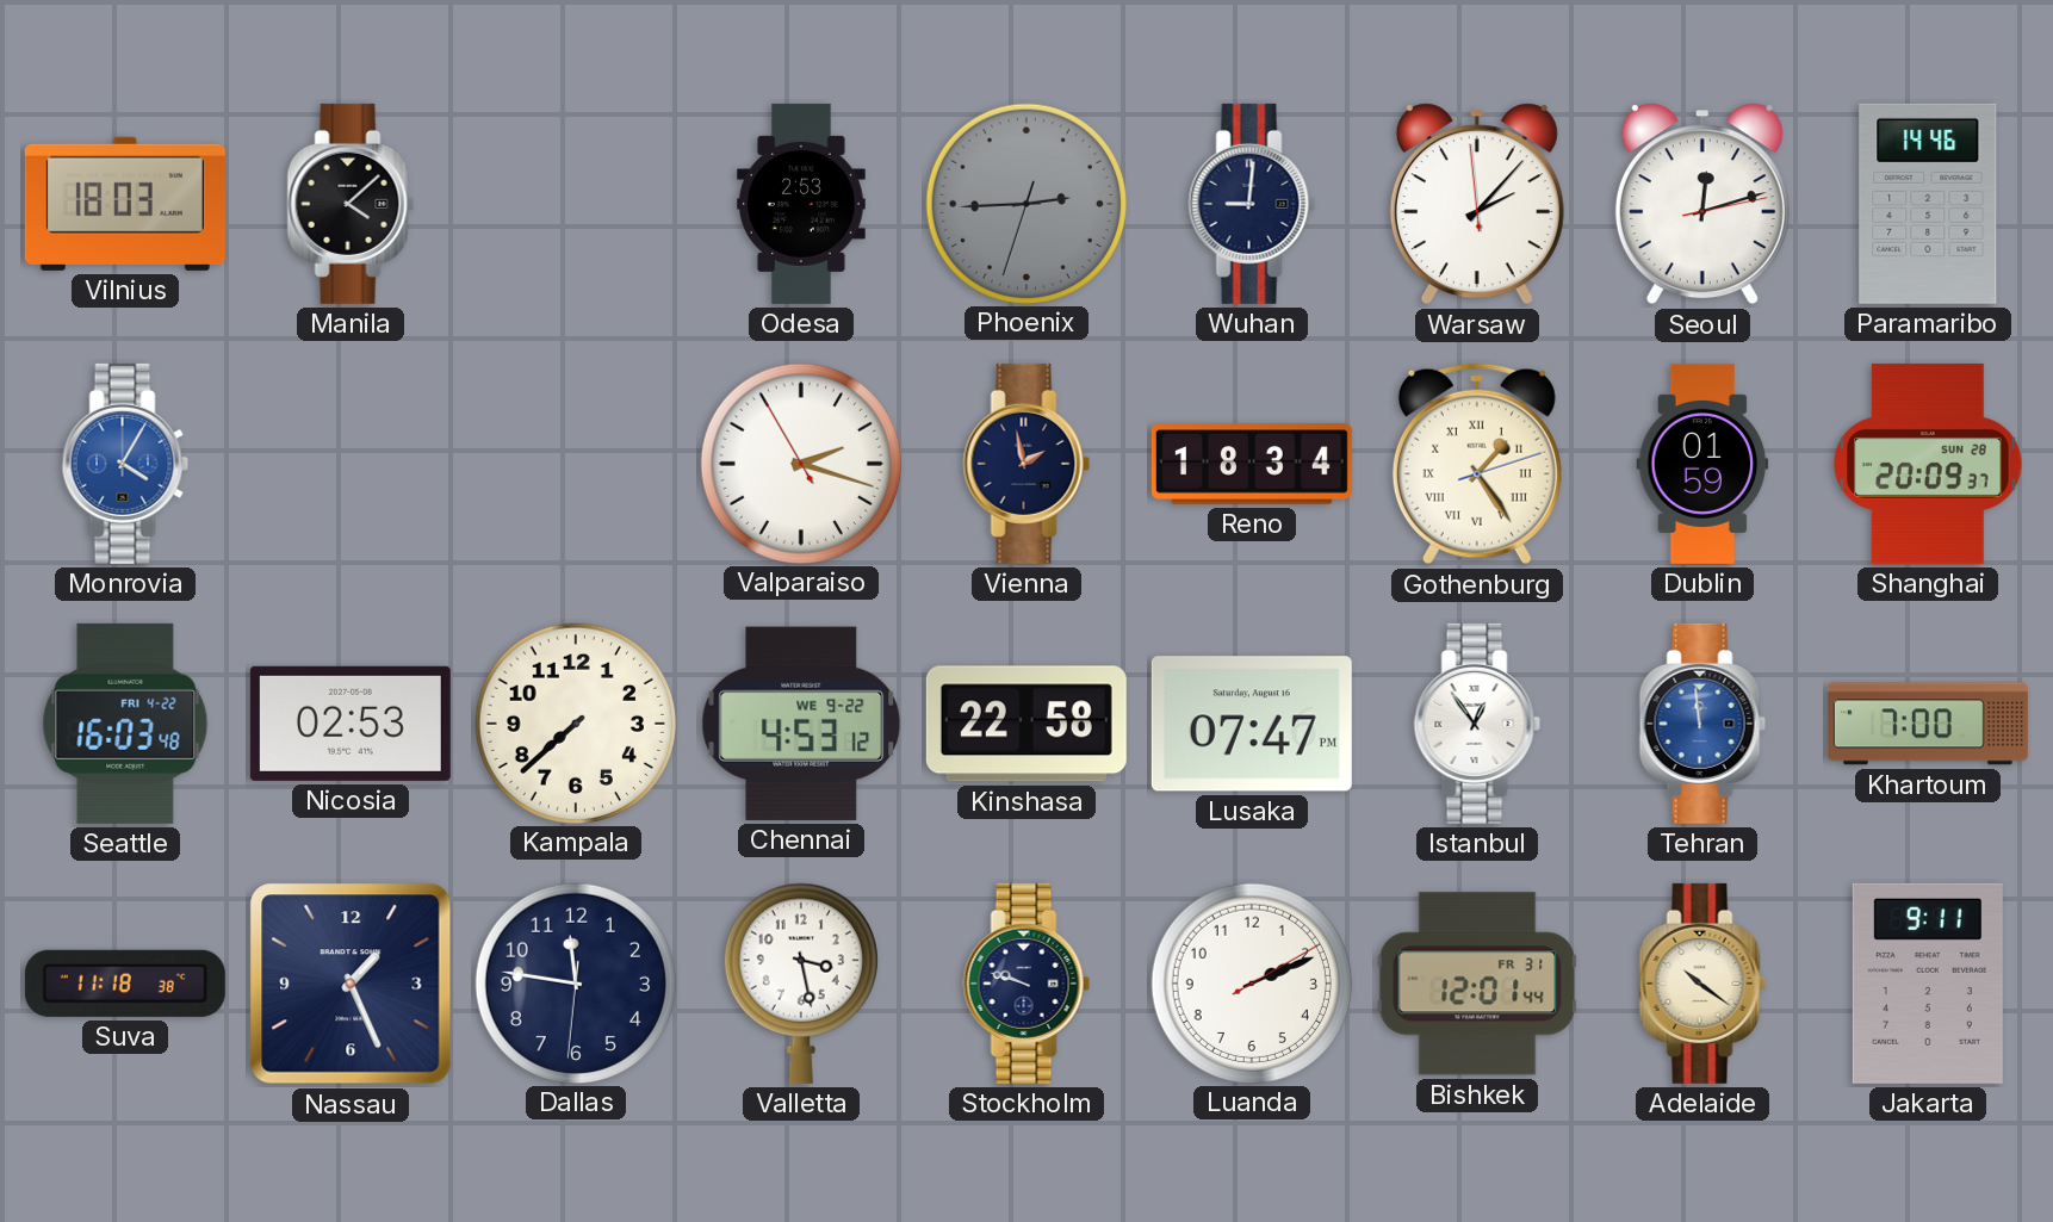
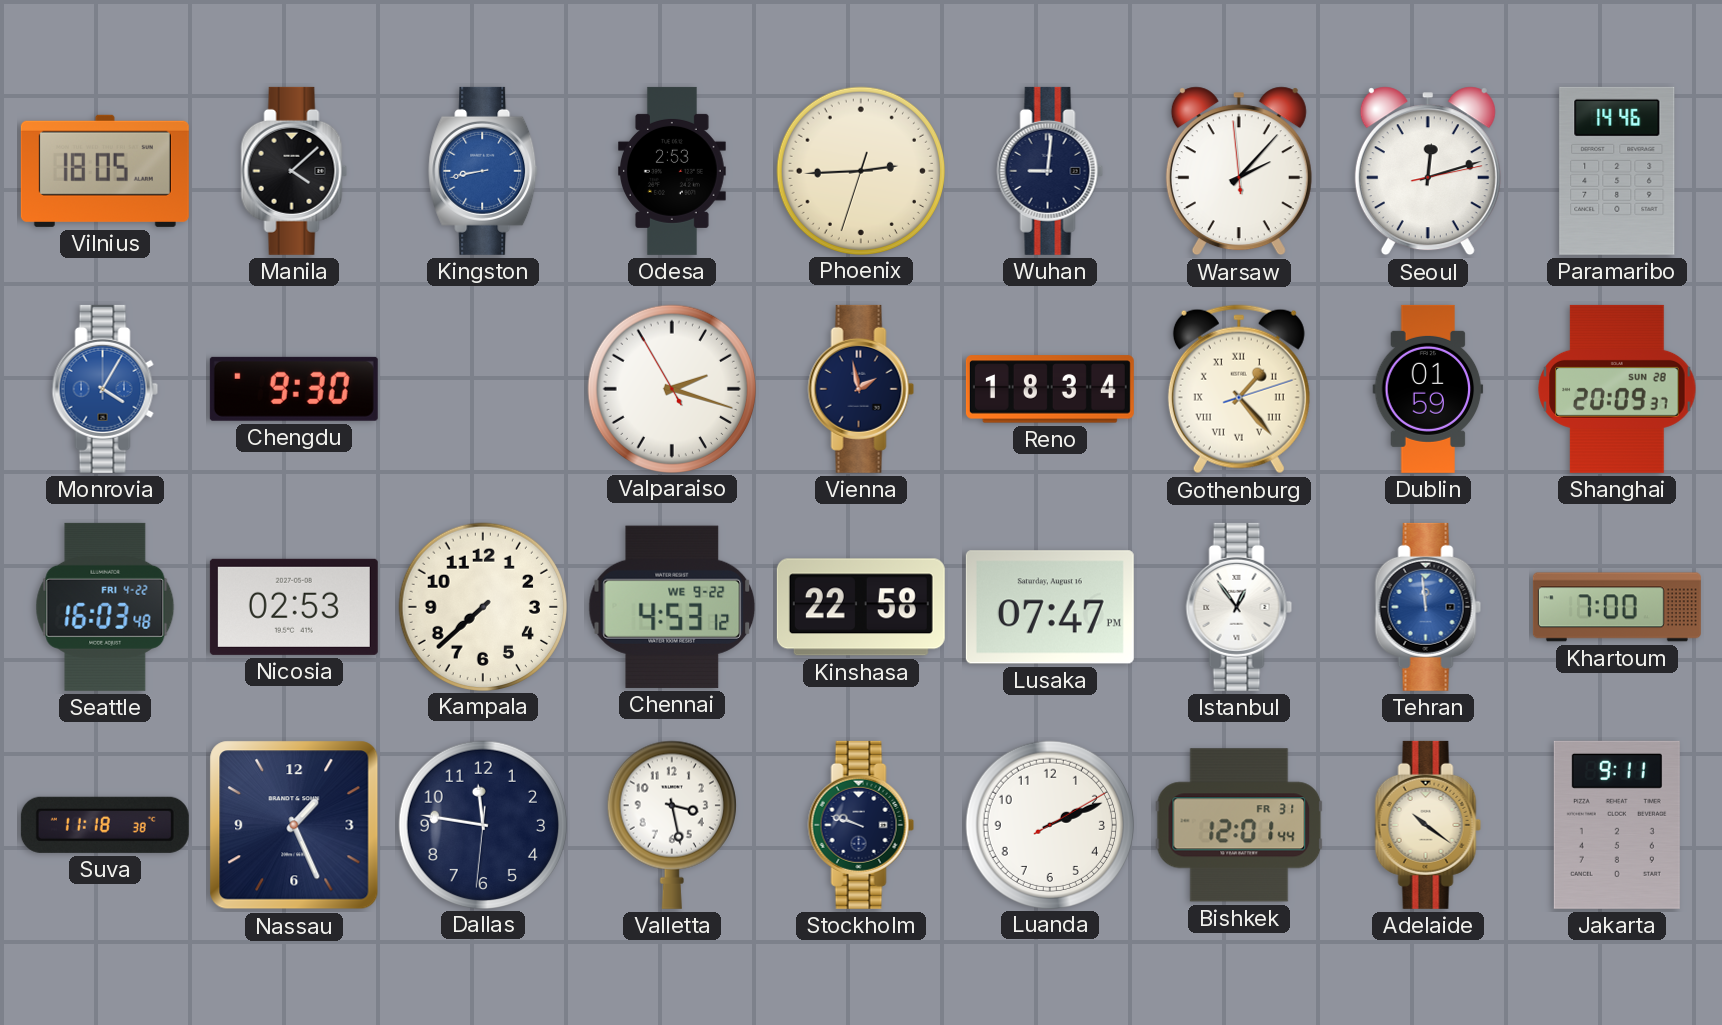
Vilnius: 18:03 -> 18:05 (105, 171)
Kingston: none -> 8:43 (484, 171)
Phoenix dial: grey -> cream (860, 170)
Chengdu: none -> 9:30 (294, 389)
Gothenburg: 1:24 -> 1:23 (1239, 389)
